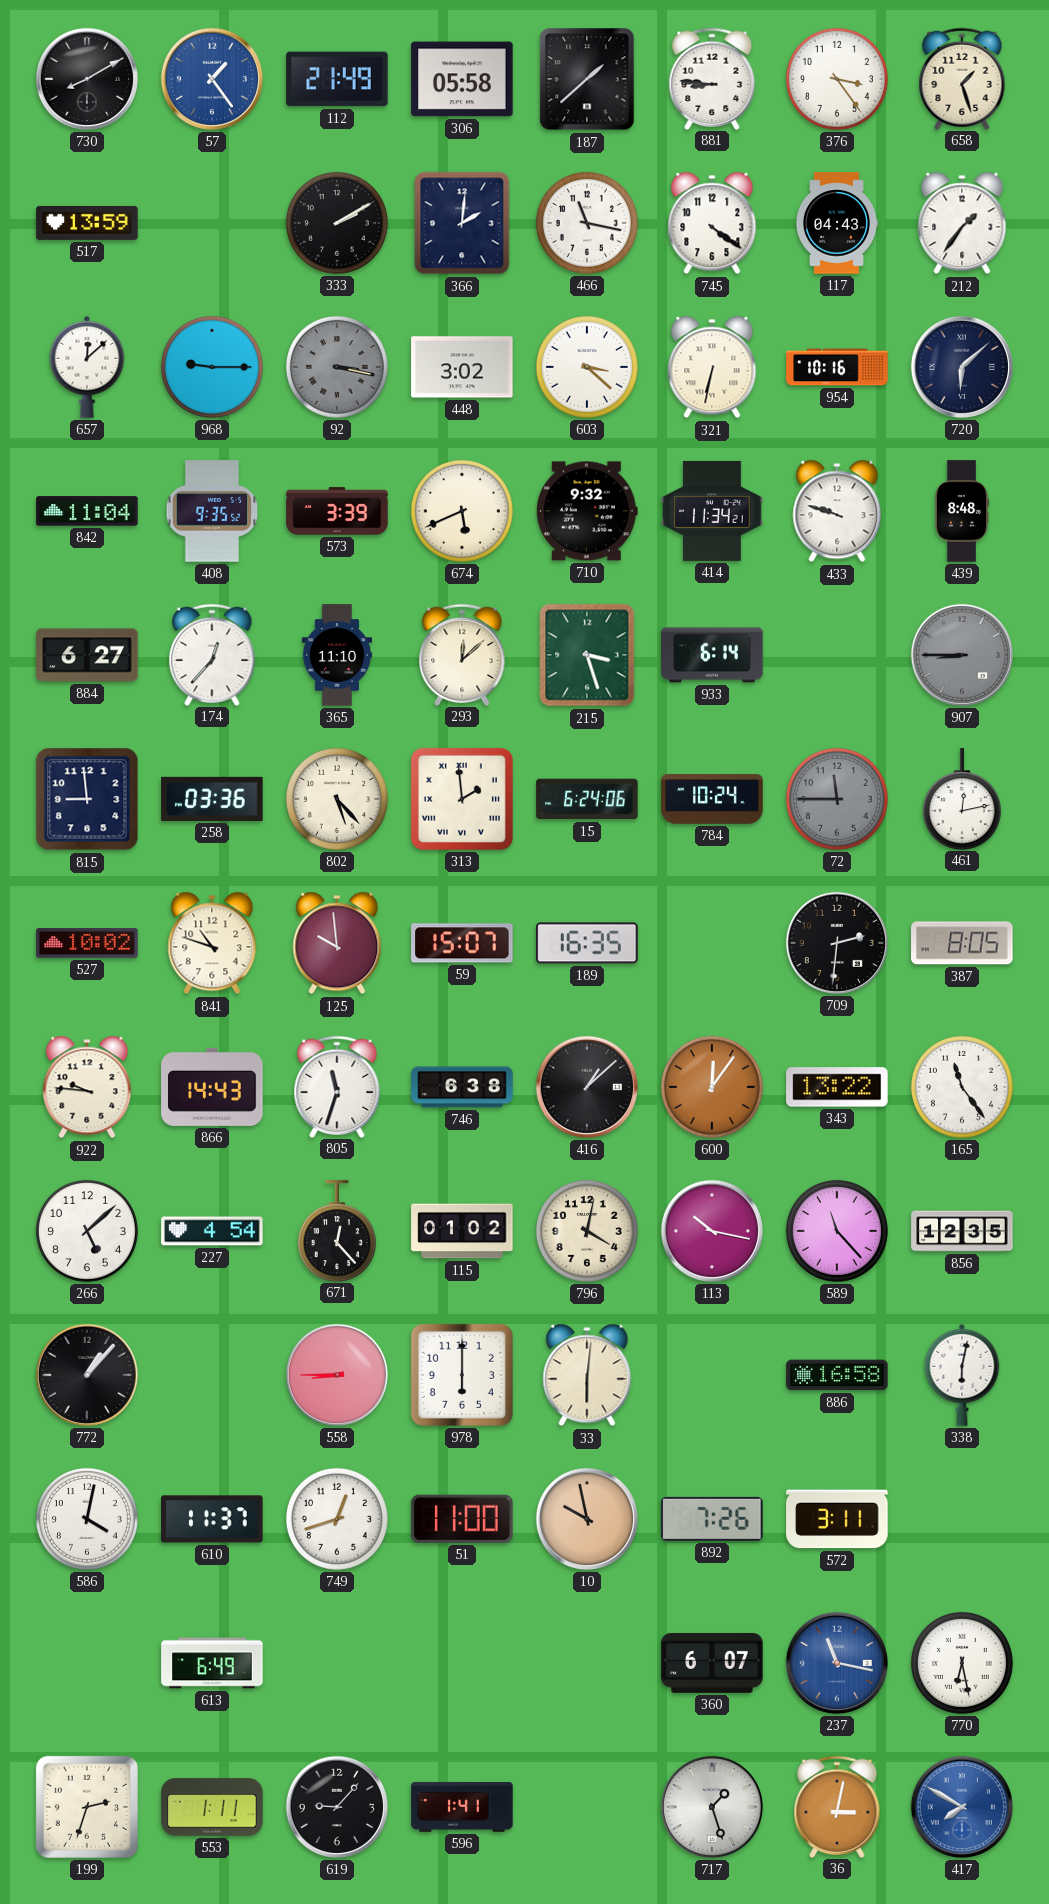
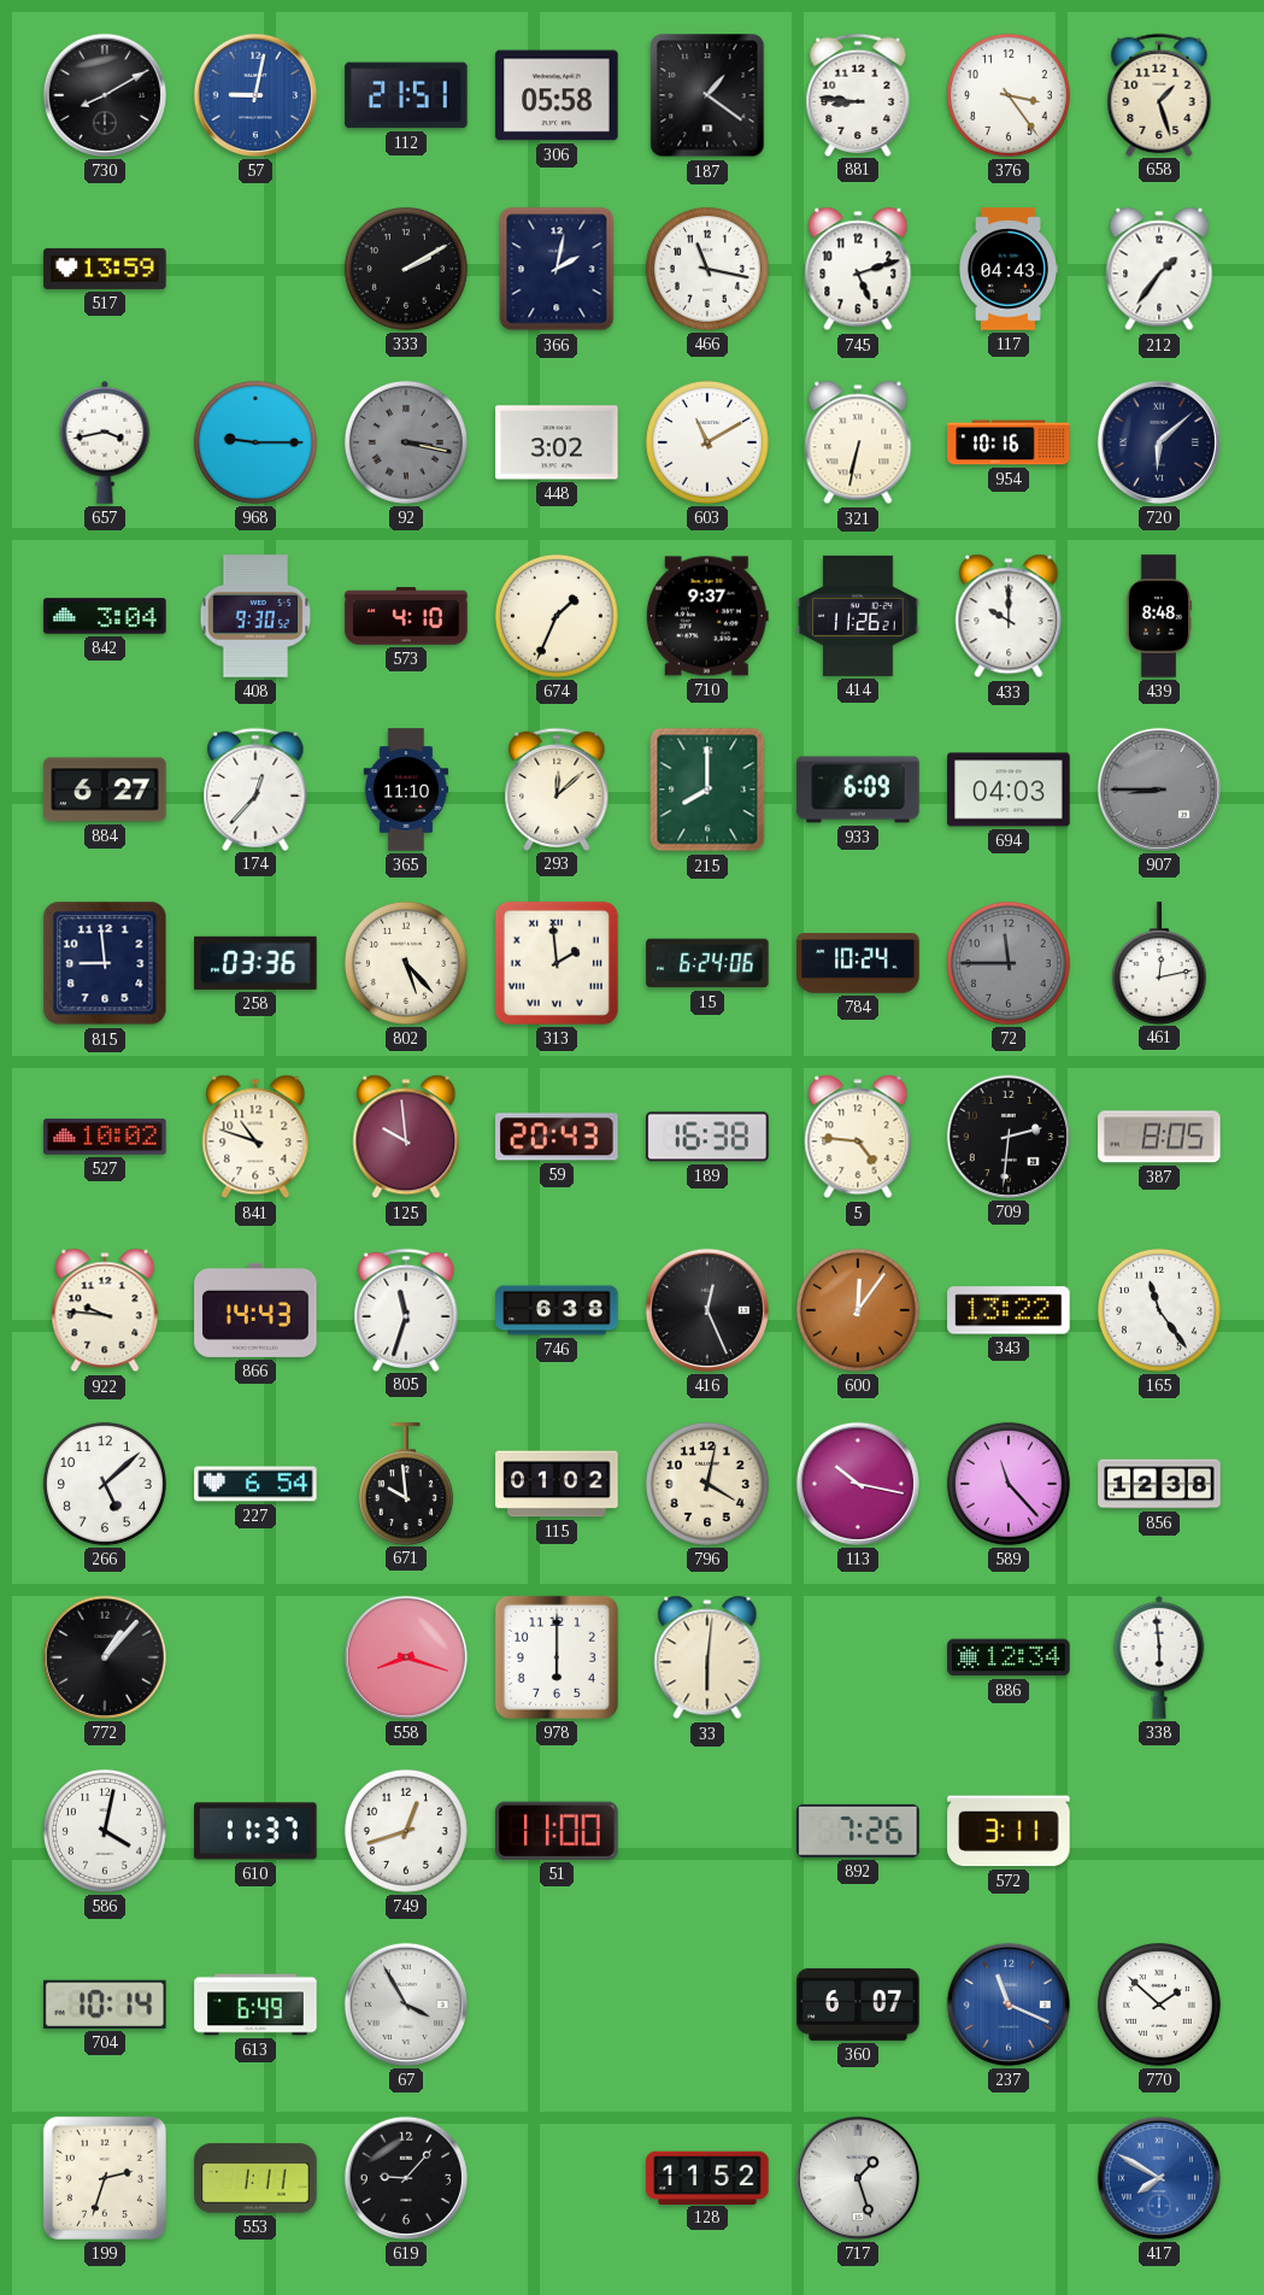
57: 1:24 -> 9:02 (255, 95)
112: 21:49 -> 21:51 (406, 95)
187: 1:38 -> 1:21 (707, 95)
366: 2:01 -> 2:02 (557, 269)
745: 4:21 -> 5:12 (858, 269)
657: 12:08 -> 3:43 (105, 442)
603: 3:22 -> 11:10 (707, 442)
842: 11:04 -> 3:04 (105, 616)
408: 9:35 -> 9:30 (255, 616)
573: 3:39 -> 4:10 (406, 616)
674: 5:41 -> 1:34 (557, 616)
710: 9:32 -> 9:37 (707, 616)
414: 11:34 -> 11:26 (858, 616)
433: 9:48 -> 10:00 (1009, 616)
215: 3:27 -> 8:00 (707, 790)
933: 6:14 -> 6:09 (858, 790)
694: none -> 04:03 (1009, 790)
59: 15:07 -> 20:43 (557, 1137)
189: 16:35 -> 16:38 (707, 1137)
5: none -> 4:46 (858, 1137)
416: 1:08 -> 12:26 (707, 1310)
227: 4:54 -> 6:54 (255, 1484)
671: 12:23 -> 9:59 (406, 1484)
856: 12:35 -> 12:38 (1159, 1484)
558: 8:45 -> 8:18 (406, 1657)
886: 16:58 -> 12:34 (1009, 1657)
338: 6:02 -> 5:59 (1159, 1657)
10: 9:58 -> none (587, 1519)
704: none -> 10:14 (105, 2005)
67: none -> 3:55 (406, 2005)
237: 11:17 -> 11:19 (1009, 2005)
770: 6:28 -> 1:52 (1159, 2005)
596: 1:41 -> none (462, 1807)
128: none -> 11:52 (707, 2177)
36: 3:02 -> none (837, 1806)
